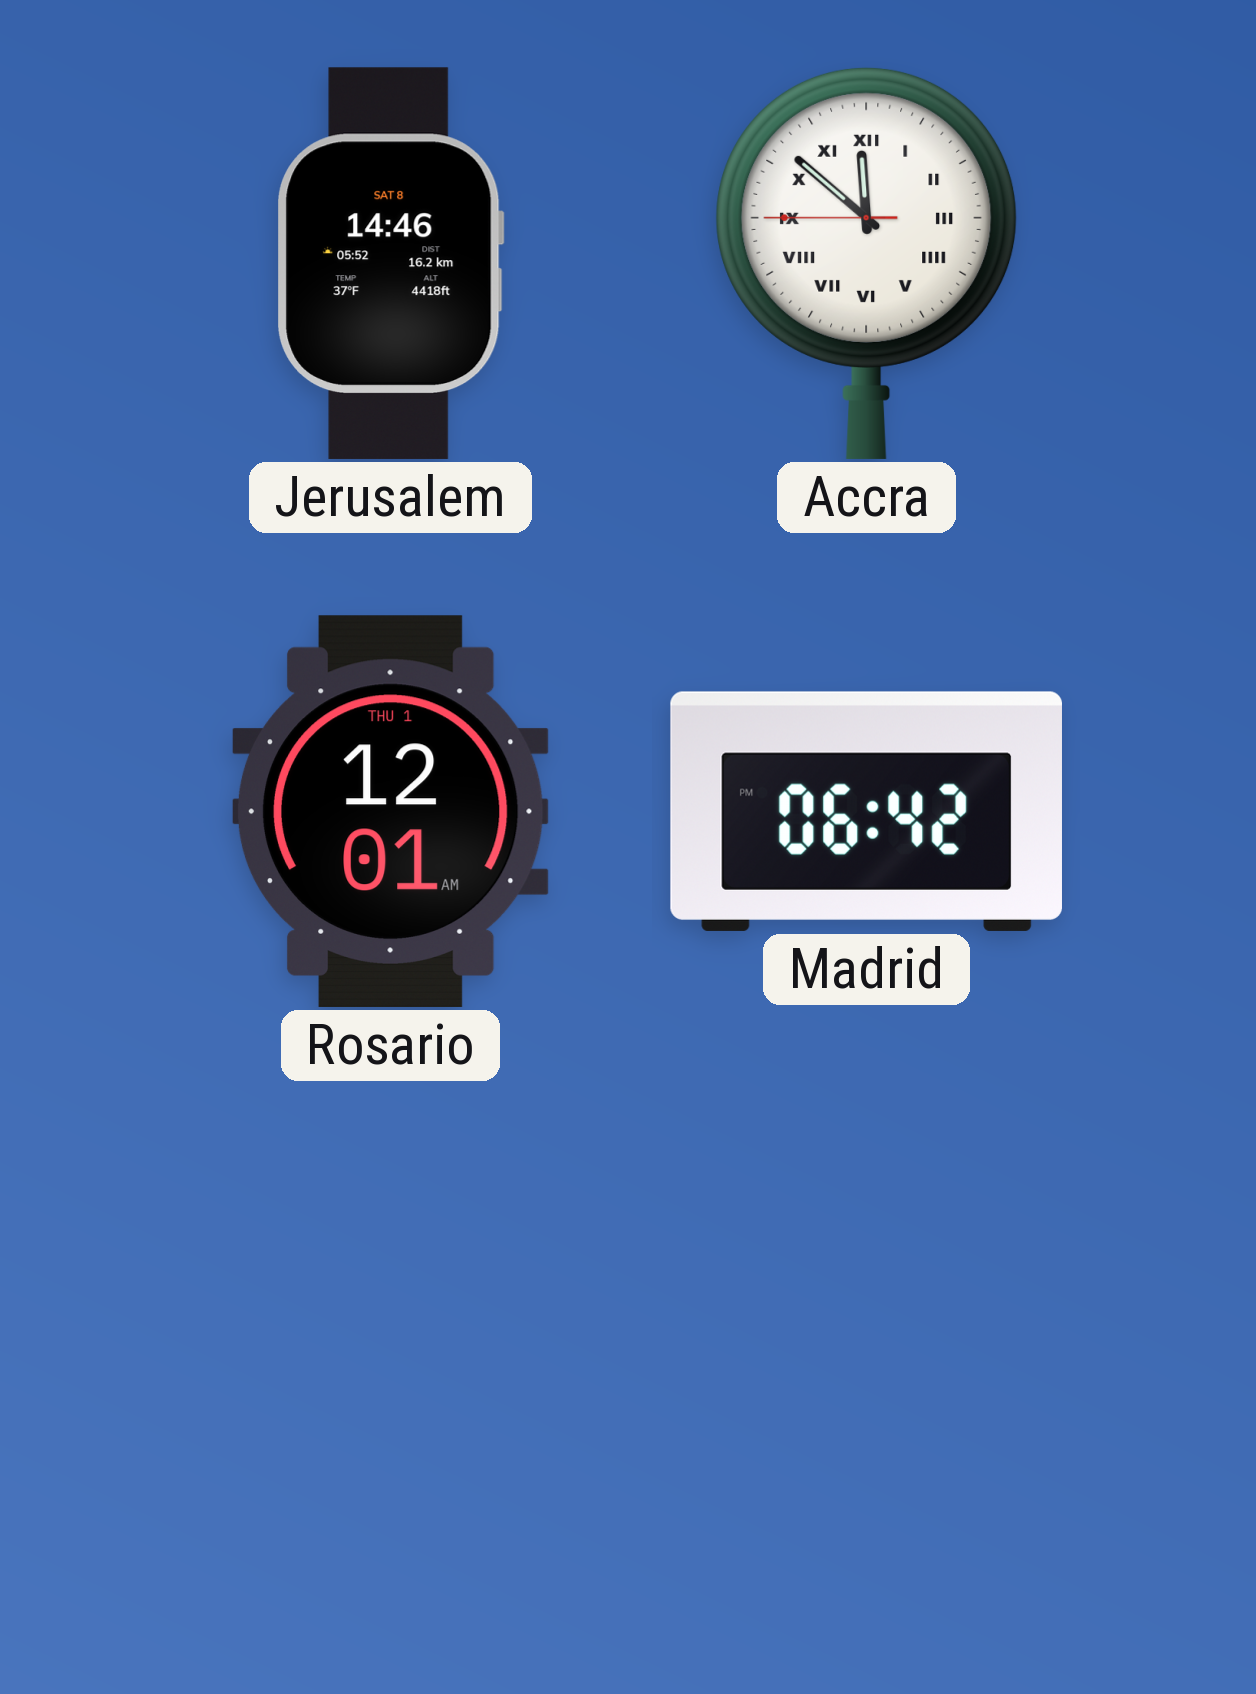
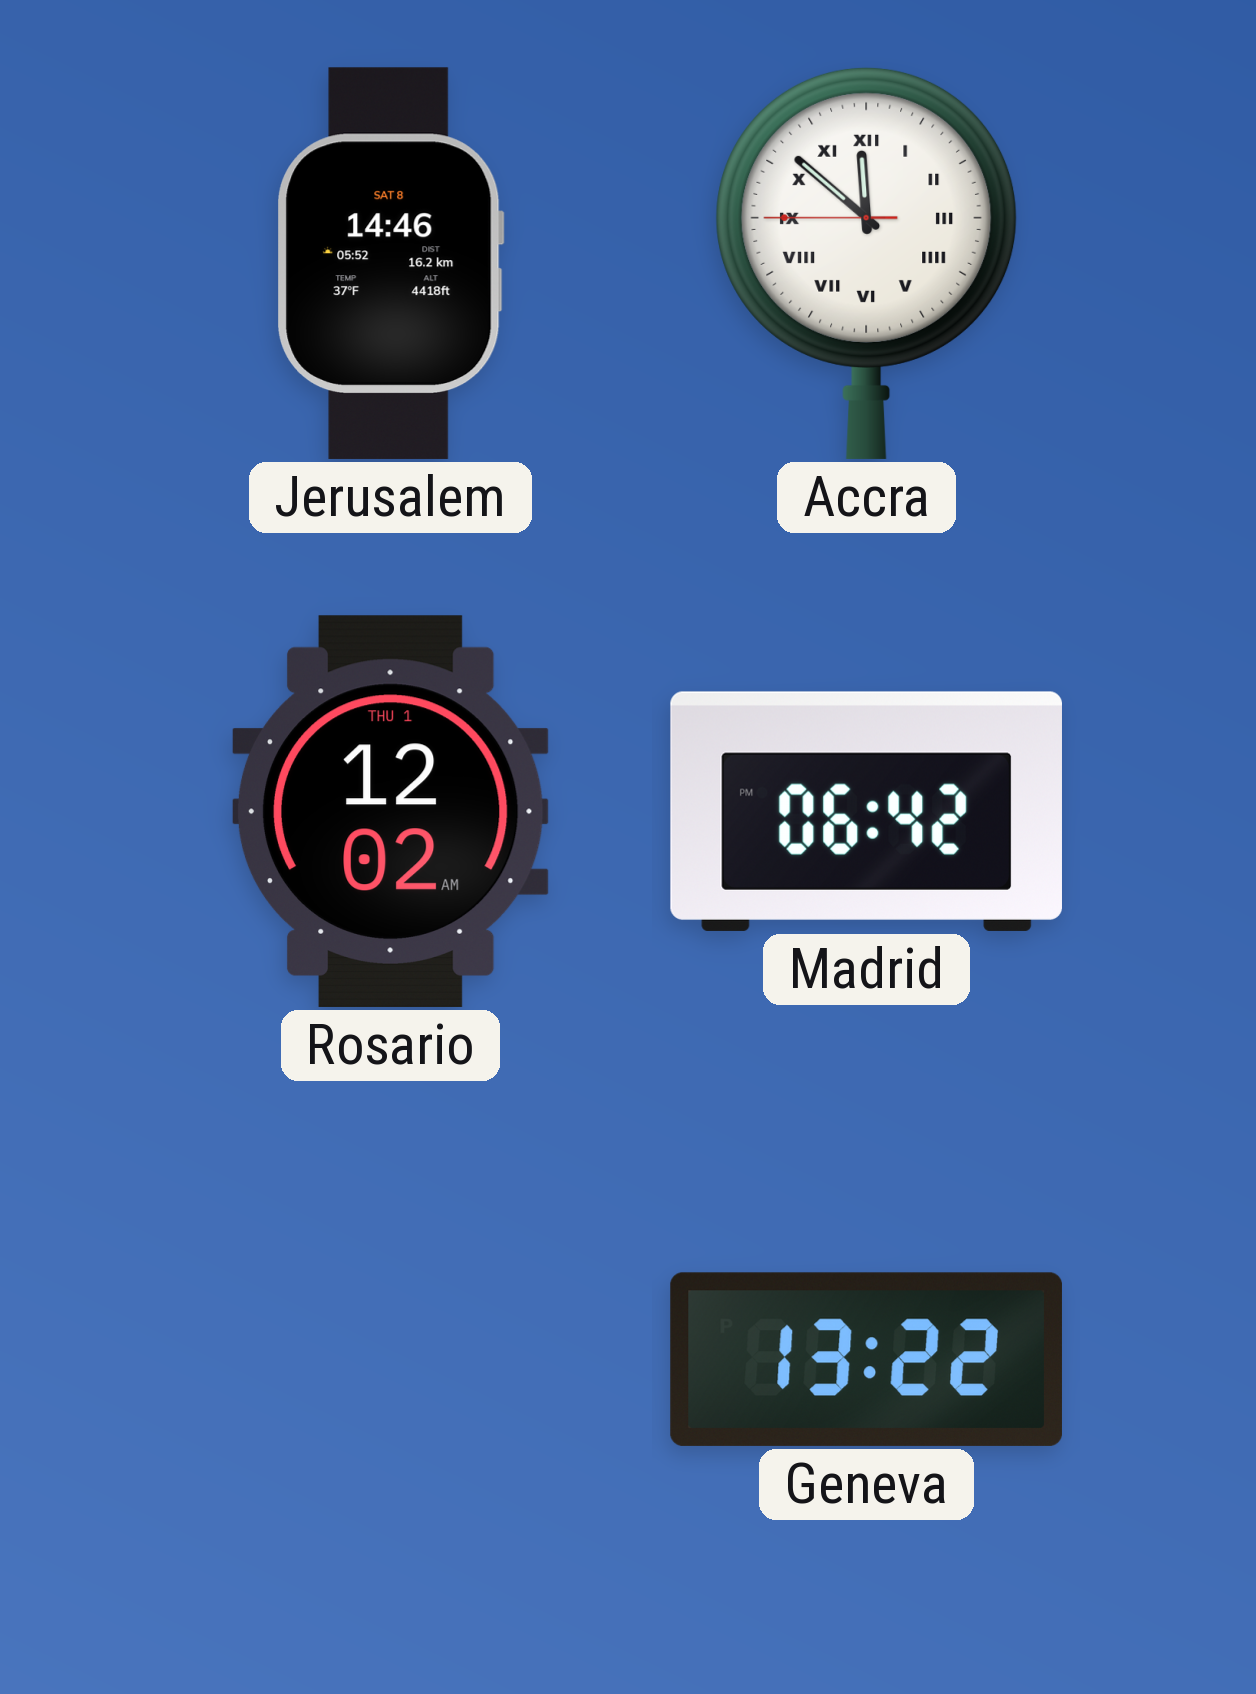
Rosario: 12:01 -> 12:02 (390, 811)
Geneva: none -> 13:22 (866, 1359)
